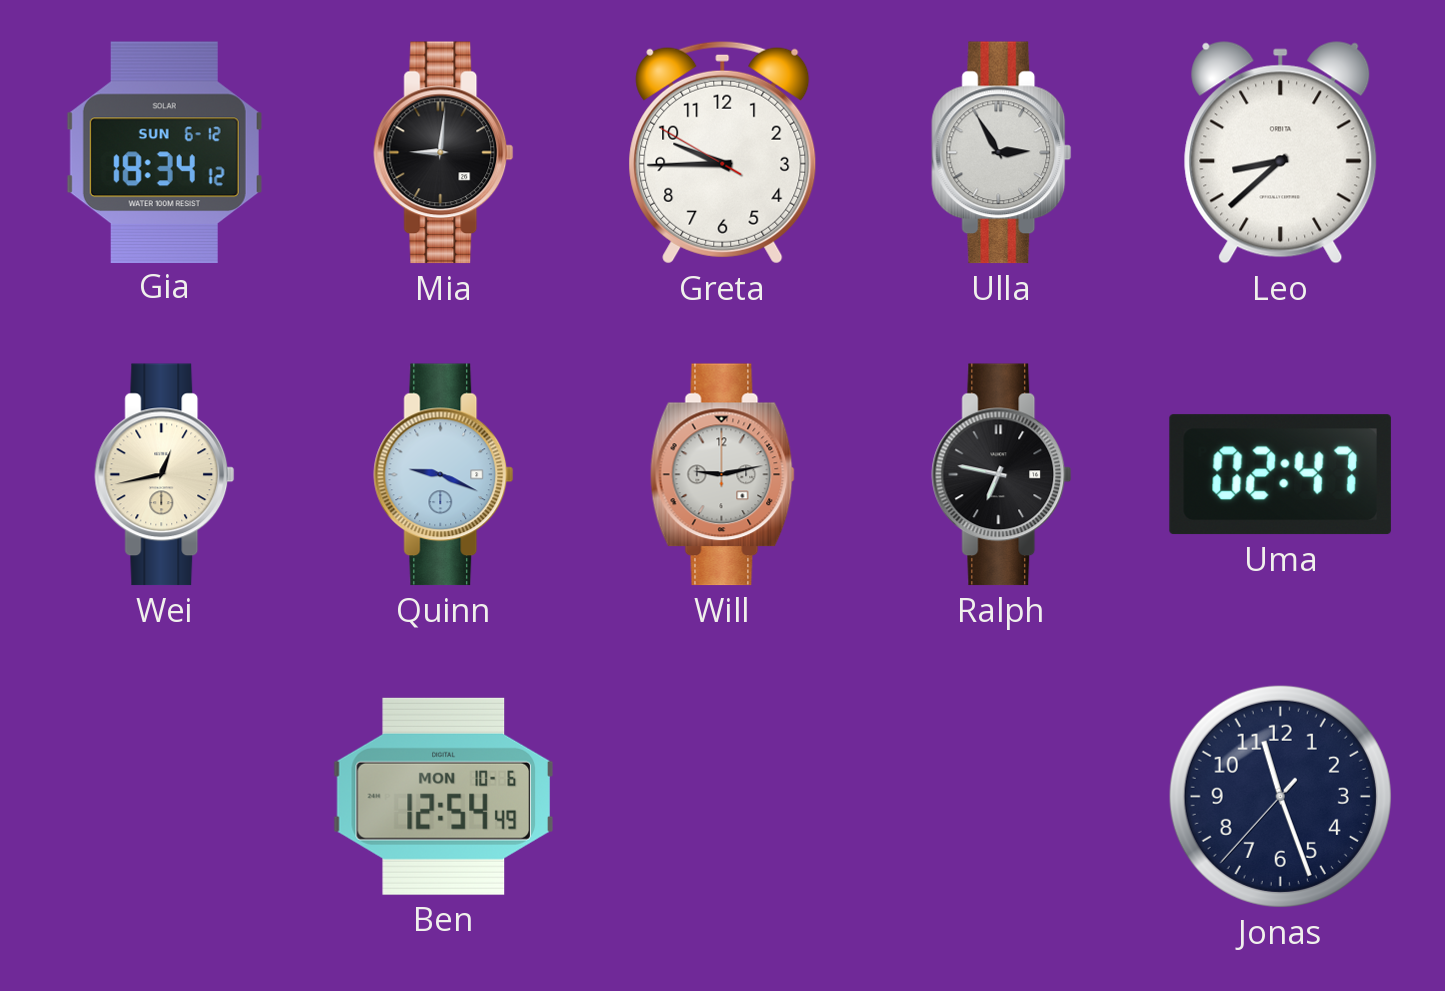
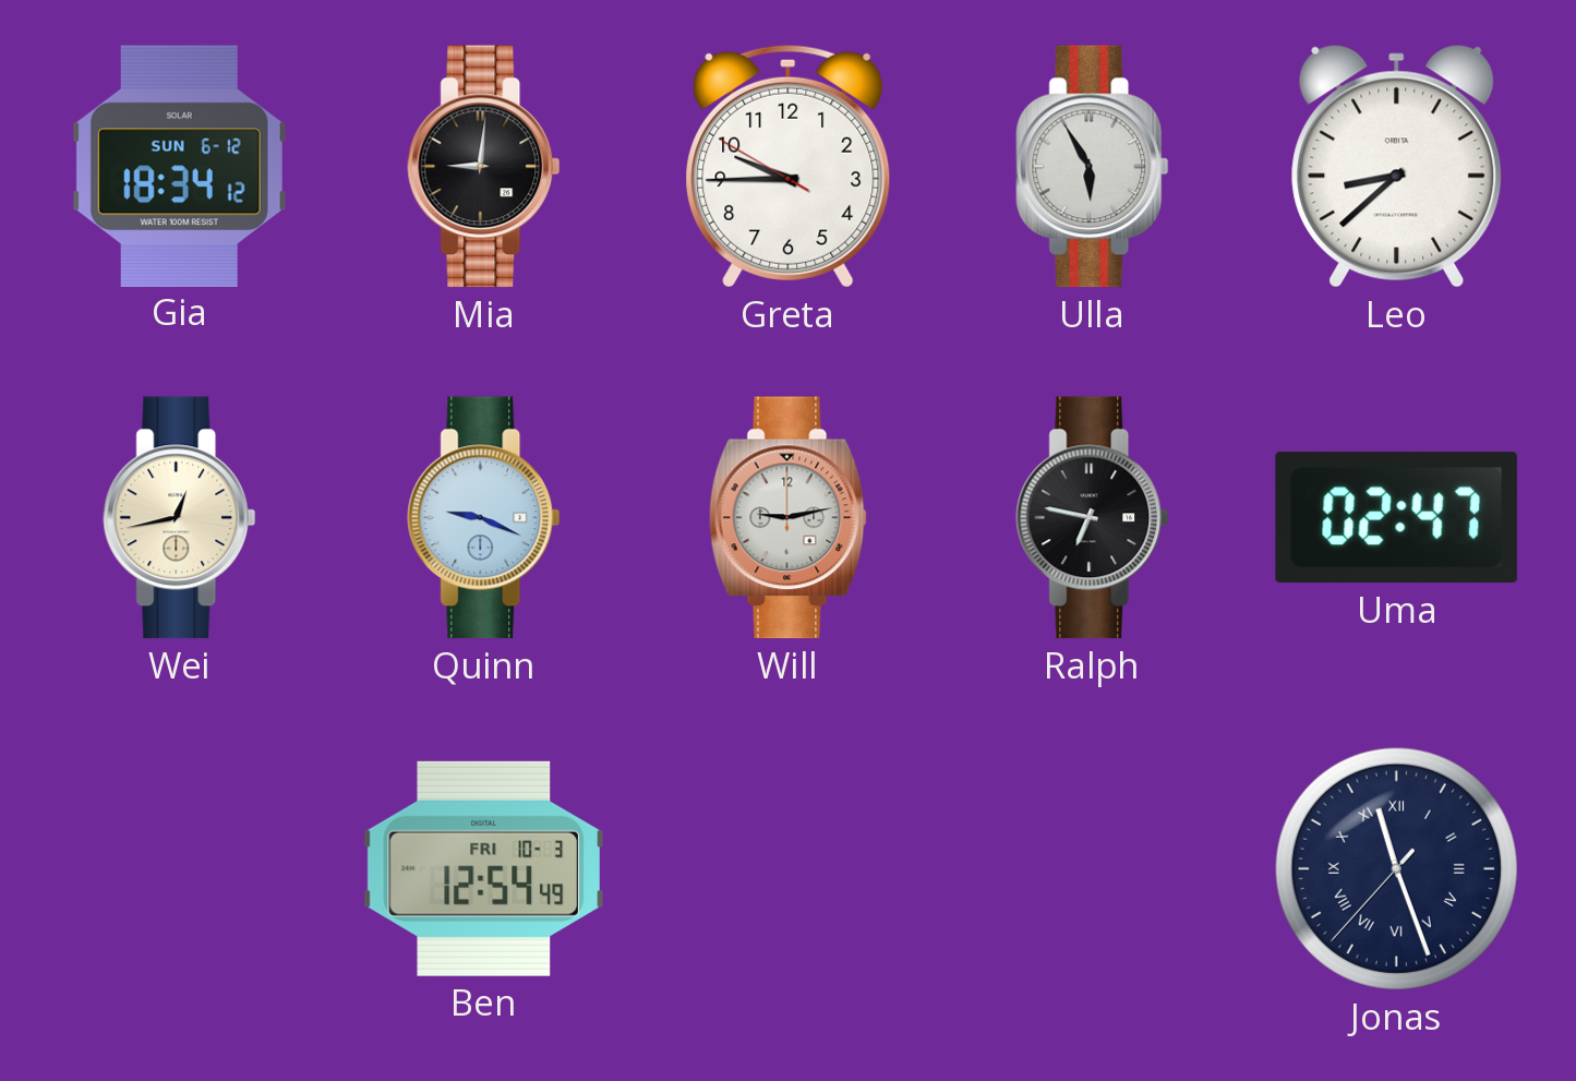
Ulla: 2:55 -> 5:55 (1093, 167)
Ben date: MON 10-6 -> FRI 10-3 (483, 868)
Jonas numerals: Arabic -> Roman (1396, 868)
